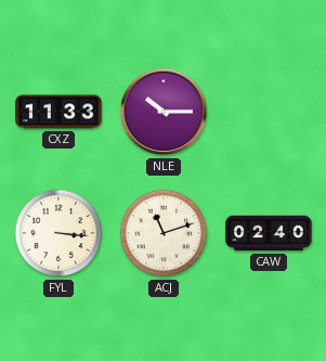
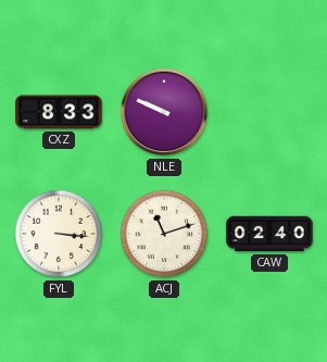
CXZ: 11:33 -> 8:33 (59, 112)
NLE: 10:15 -> 9:49 (164, 112)
